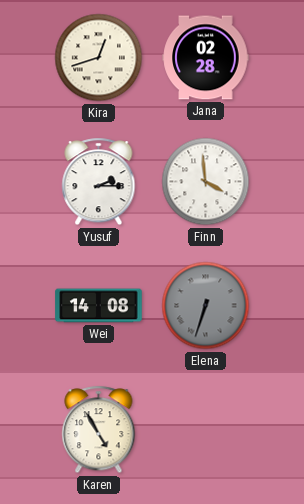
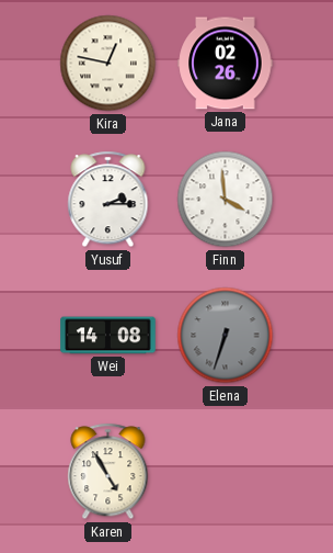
Kira: 12:42 -> 12:47 (108, 64)
Jana: 02:28 -> 02:26 (226, 64)
